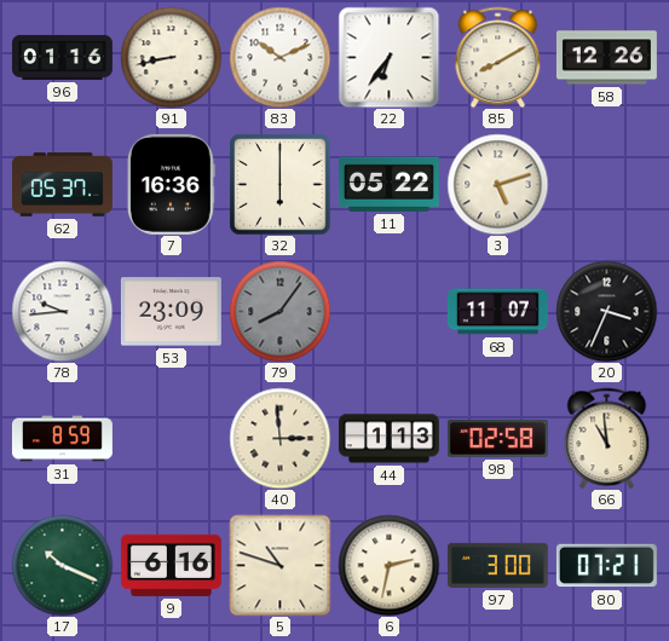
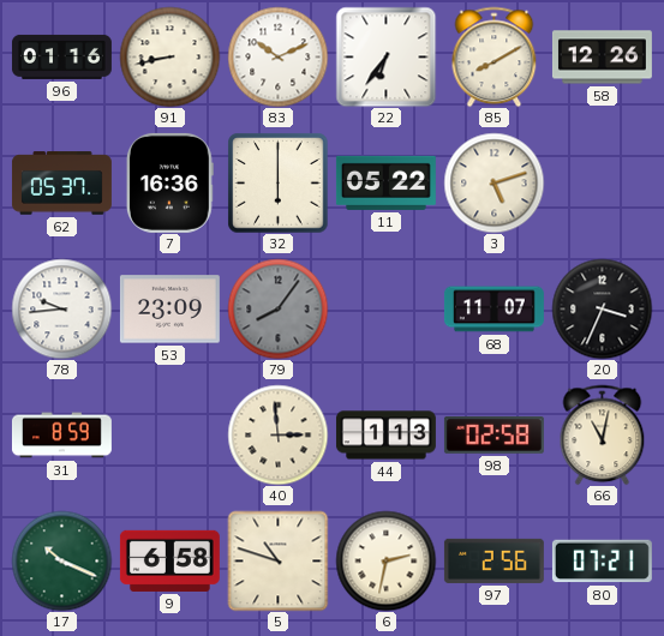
66: 10:59 -> 11:02 (603, 434)
9: 6:16 -> 6:58 (169, 560)
97: 3:00 -> 2:56 (493, 560)
